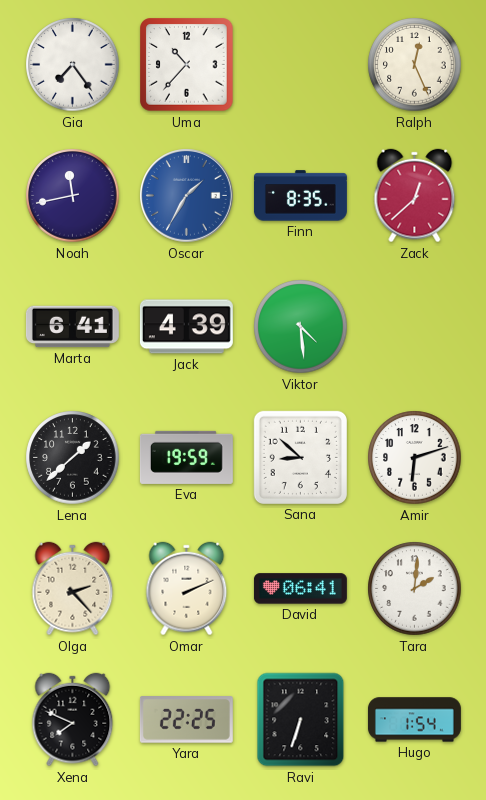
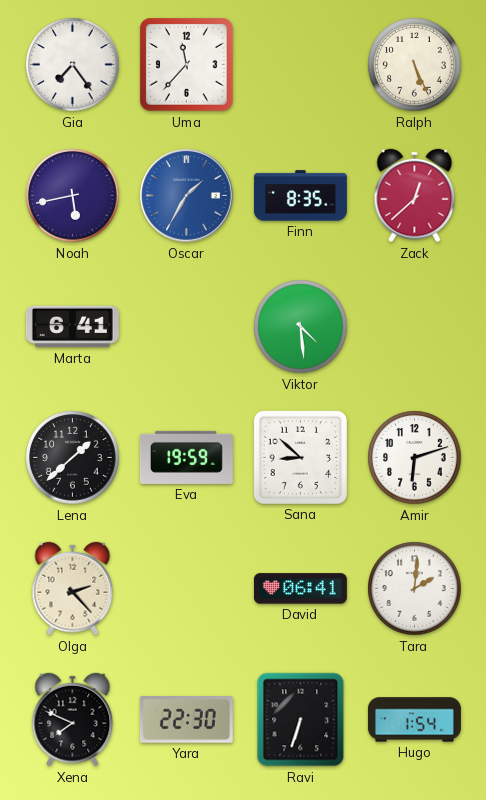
Uma: 10:37 -> 11:37 (187, 65)
Ralph: 12:26 -> 5:26 (415, 65)
Noah: 11:43 -> 5:43 (73, 196)
Jack: 4:39 -> none (186, 327)
Omar: 2:11 -> none (187, 589)
Yara: 22:25 -> 22:30 (186, 720)
